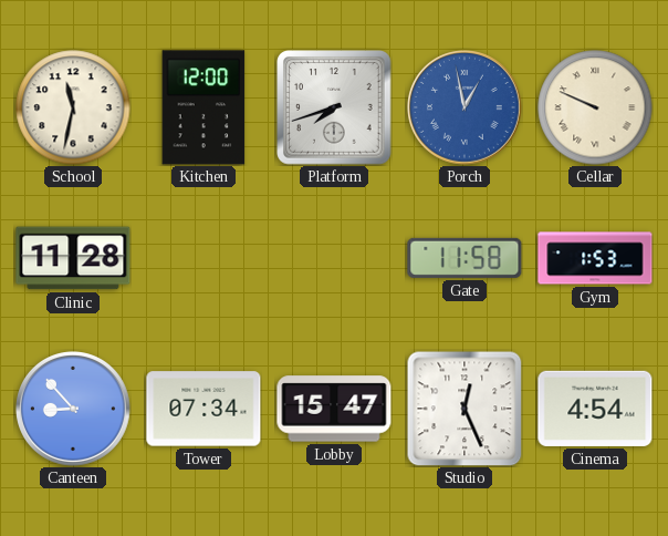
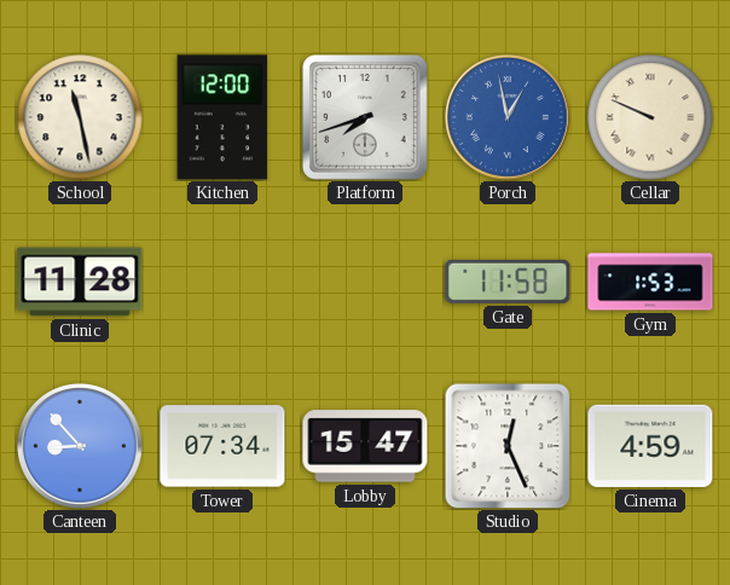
School: 11:32 -> 11:28 (80, 117)
Cinema: 4:54 -> 4:59 (650, 446)
